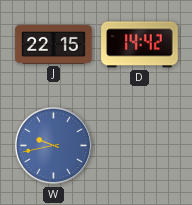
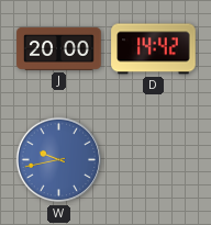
J: 22:15 -> 20:00 (59, 48)
